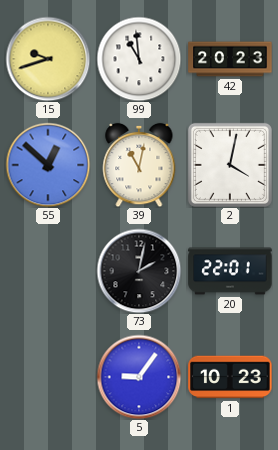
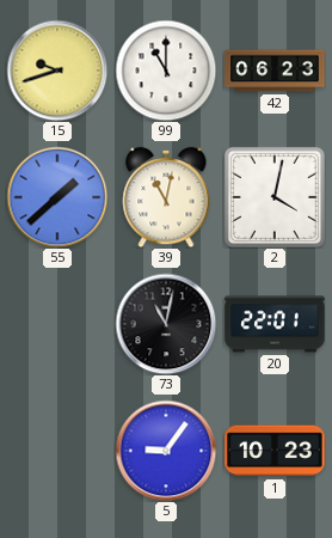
99: 10:59 -> 11:00 (166, 71)
42: 20:23 -> 06:23 (275, 71)
55: 12:52 -> 1:38 (57, 197)
73: 2:02 -> 11:02 (166, 324)
